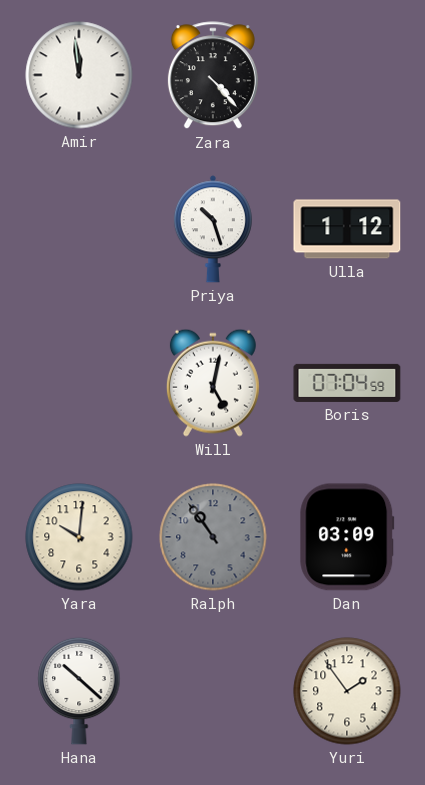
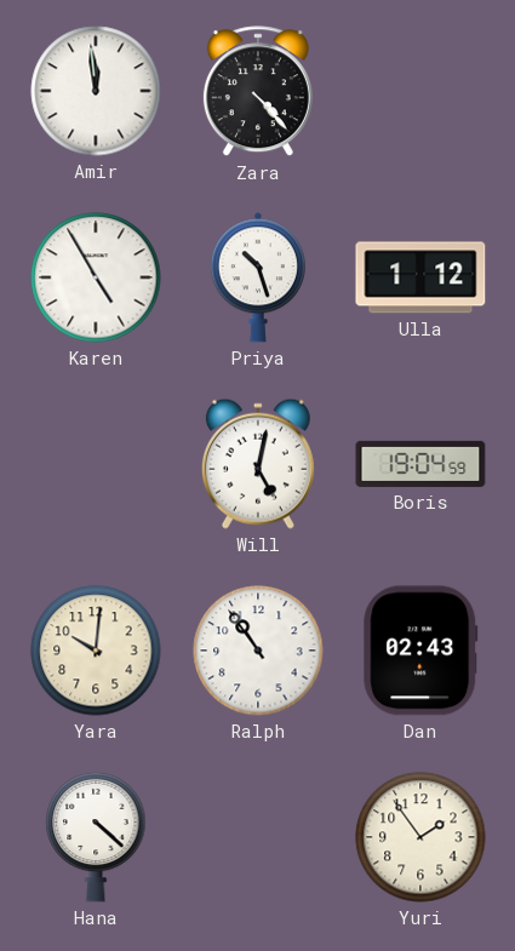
Karen: none -> 4:55 (96, 277)
Boris: 07:04 -> 19:04 (420, 464)
Ralph dial: grey -> white (258, 651)
Dan: 03:09 -> 02:43 (420, 651)
Hana: 10:22 -> 4:22 (96, 837)
